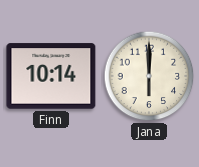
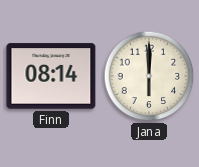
Finn: 10:14 -> 08:14 (51, 76)
